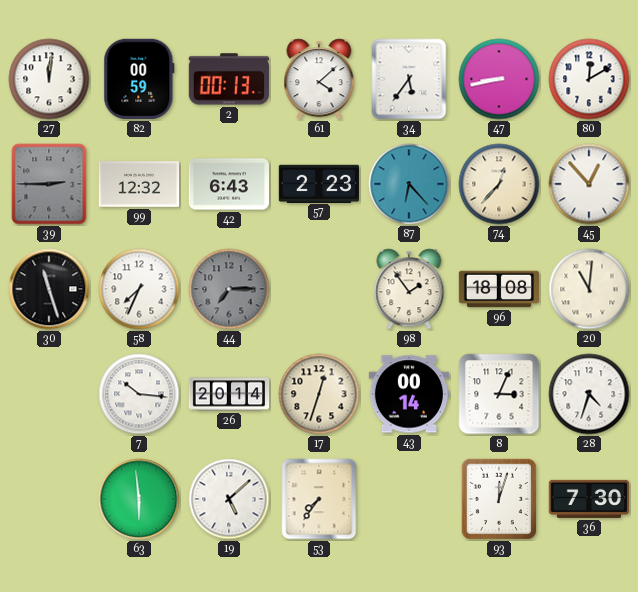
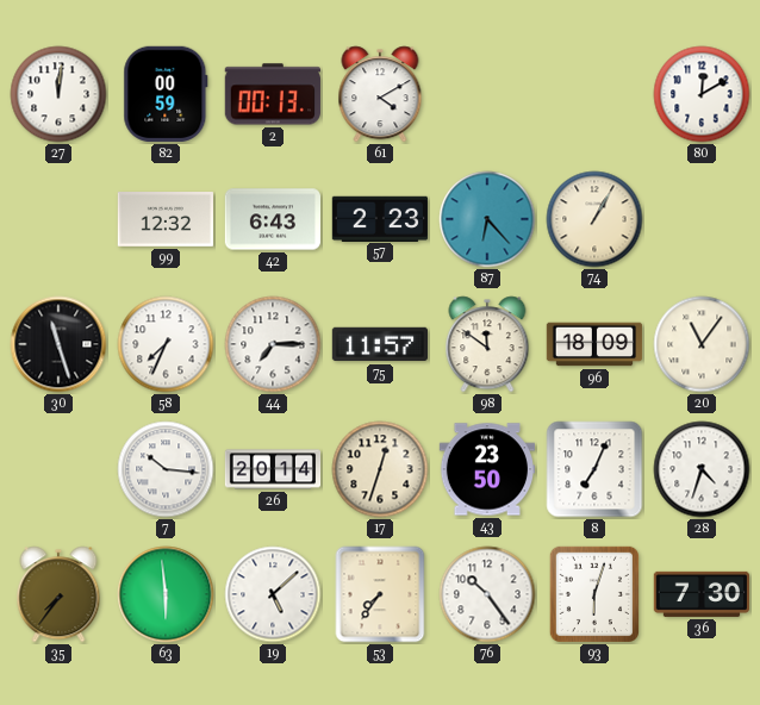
61: 4:08 -> 4:10 (380, 94)
34: 5:36 -> none (409, 79)
47: 8:43 -> none (499, 79)
39: 2:45 -> none (49, 184)
74: 12:37 -> 1:05 (594, 219)
45: 12:53 -> none (589, 184)
44 dial: grey -> white (273, 344)
75: none -> 11:57 (379, 344)
98: 1:54 -> 11:51 (487, 344)
96: 18:08 -> 18:09 (594, 344)
20: 11:01 -> 11:06 (702, 344)
43: 00:14 -> 23:50 (486, 469)
8: 3:04 -> 7:04 (594, 469)
35: none -> 7:36 (58, 594)
76: none -> 10:24 (487, 594)
93: 12:03 -> 6:03 (593, 593)
